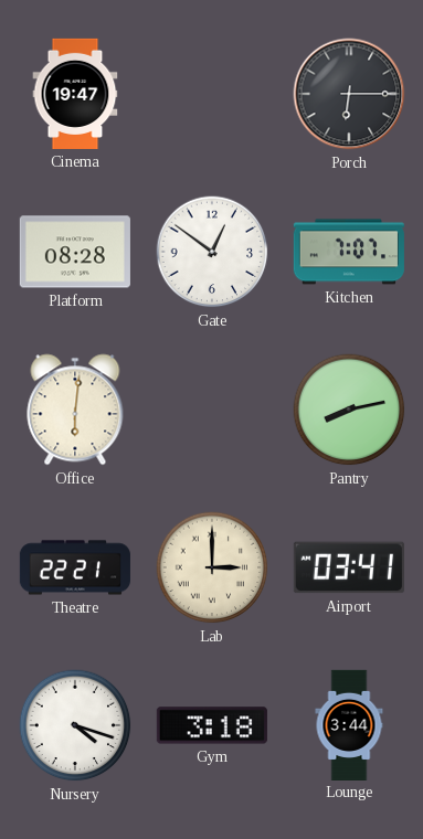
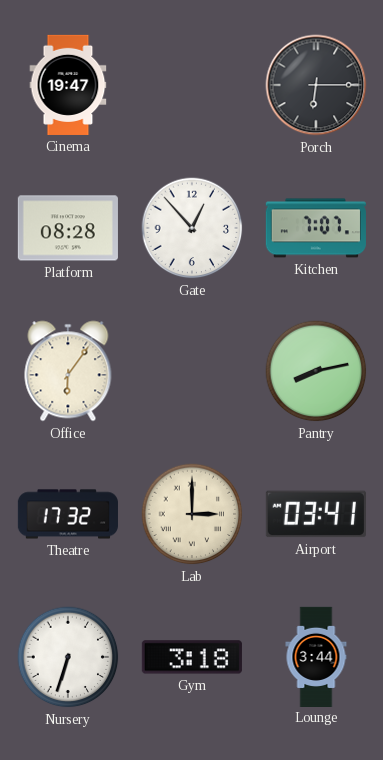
Gate: 12:51 -> 12:53 (192, 228)
Office: 6:01 -> 6:06 (68, 371)
Theatre: 22:21 -> 17:32 (67, 514)
Nursery: 4:18 -> 6:33 (68, 657)
